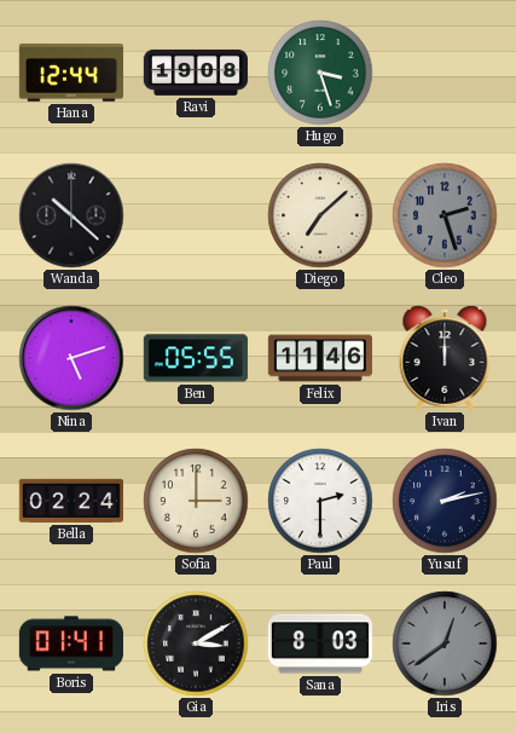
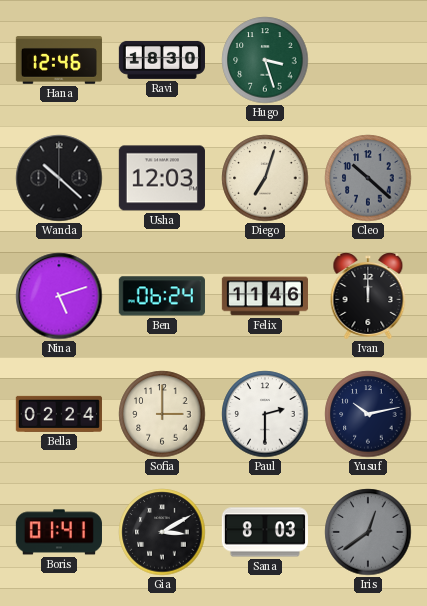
Hana: 12:44 -> 12:46 (58, 60)
Ravi: 19:08 -> 18:30 (162, 60)
Usha: none -> 12:03 (162, 178)
Diego: 7:08 -> 7:03 (265, 178)
Cleo: 2:27 -> 10:22 (368, 178)
Ben: 05:55 -> 06:24 (162, 296)
Yusuf: 2:13 -> 10:13 (368, 414)
